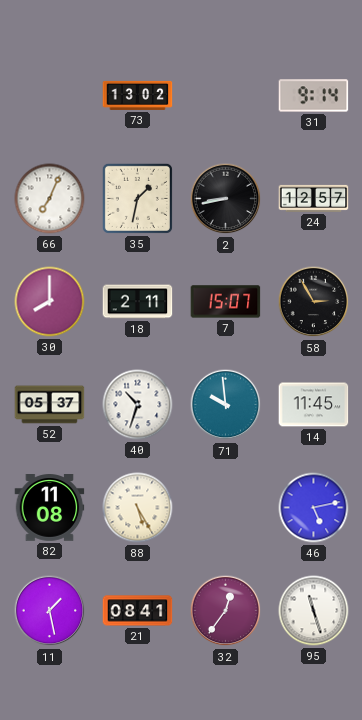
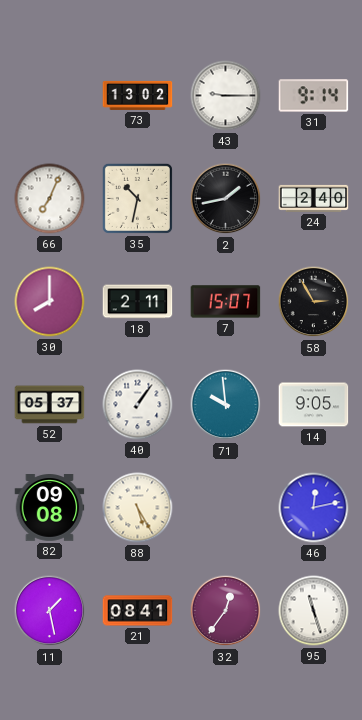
43: none -> 9:15 (226, 96)
35: 1:32 -> 10:32 (137, 198)
2: 8:43 -> 1:43 (226, 199)
24: 12:57 -> 2:40 (314, 198)
40: 10:33 -> 1:06 (138, 405)
14: 11:45 -> 9:05 (314, 405)
82: 11:08 -> 09:08 (50, 508)
46: 5:13 -> 12:13 (314, 508)
